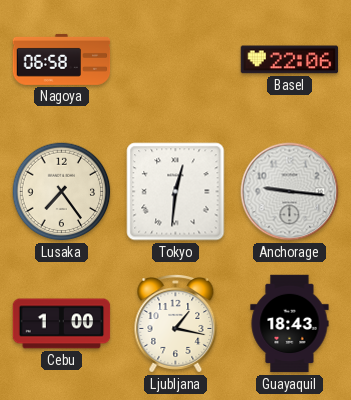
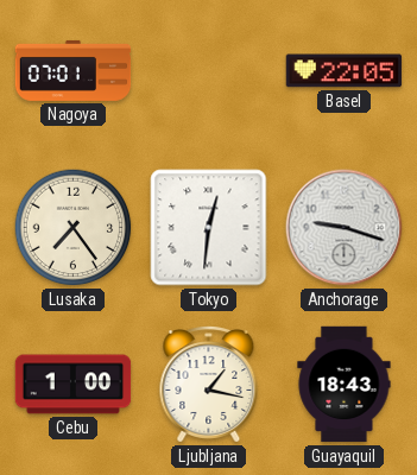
Nagoya: 06:58 -> 07:01 (74, 70)
Basel: 22:06 -> 22:05 (345, 71)
Anchorage: 9:16 -> 9:18 (345, 228)
